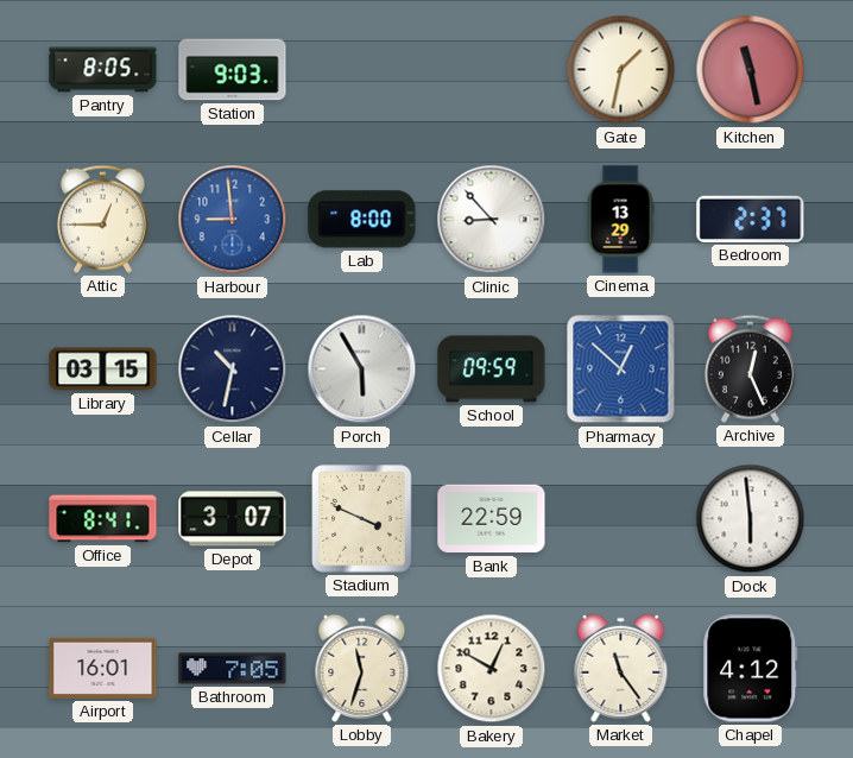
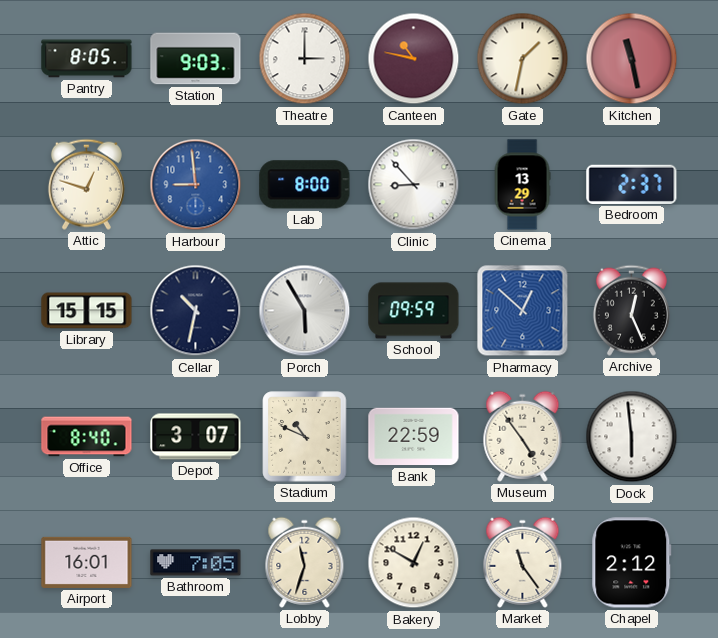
Theatre: none -> 3:00 (305, 59)
Canteen: none -> 10:47 (414, 59)
Attic: 12:45 -> 12:48 (86, 184)
Library: 03:15 -> 15:15 (87, 311)
Office: 8:41 -> 8:40 (87, 437)
Stadium: 3:49 -> 10:49 (305, 437)
Museum: none -> 4:54 (523, 436)
Chapel: 4:12 -> 2:12 (632, 563)
